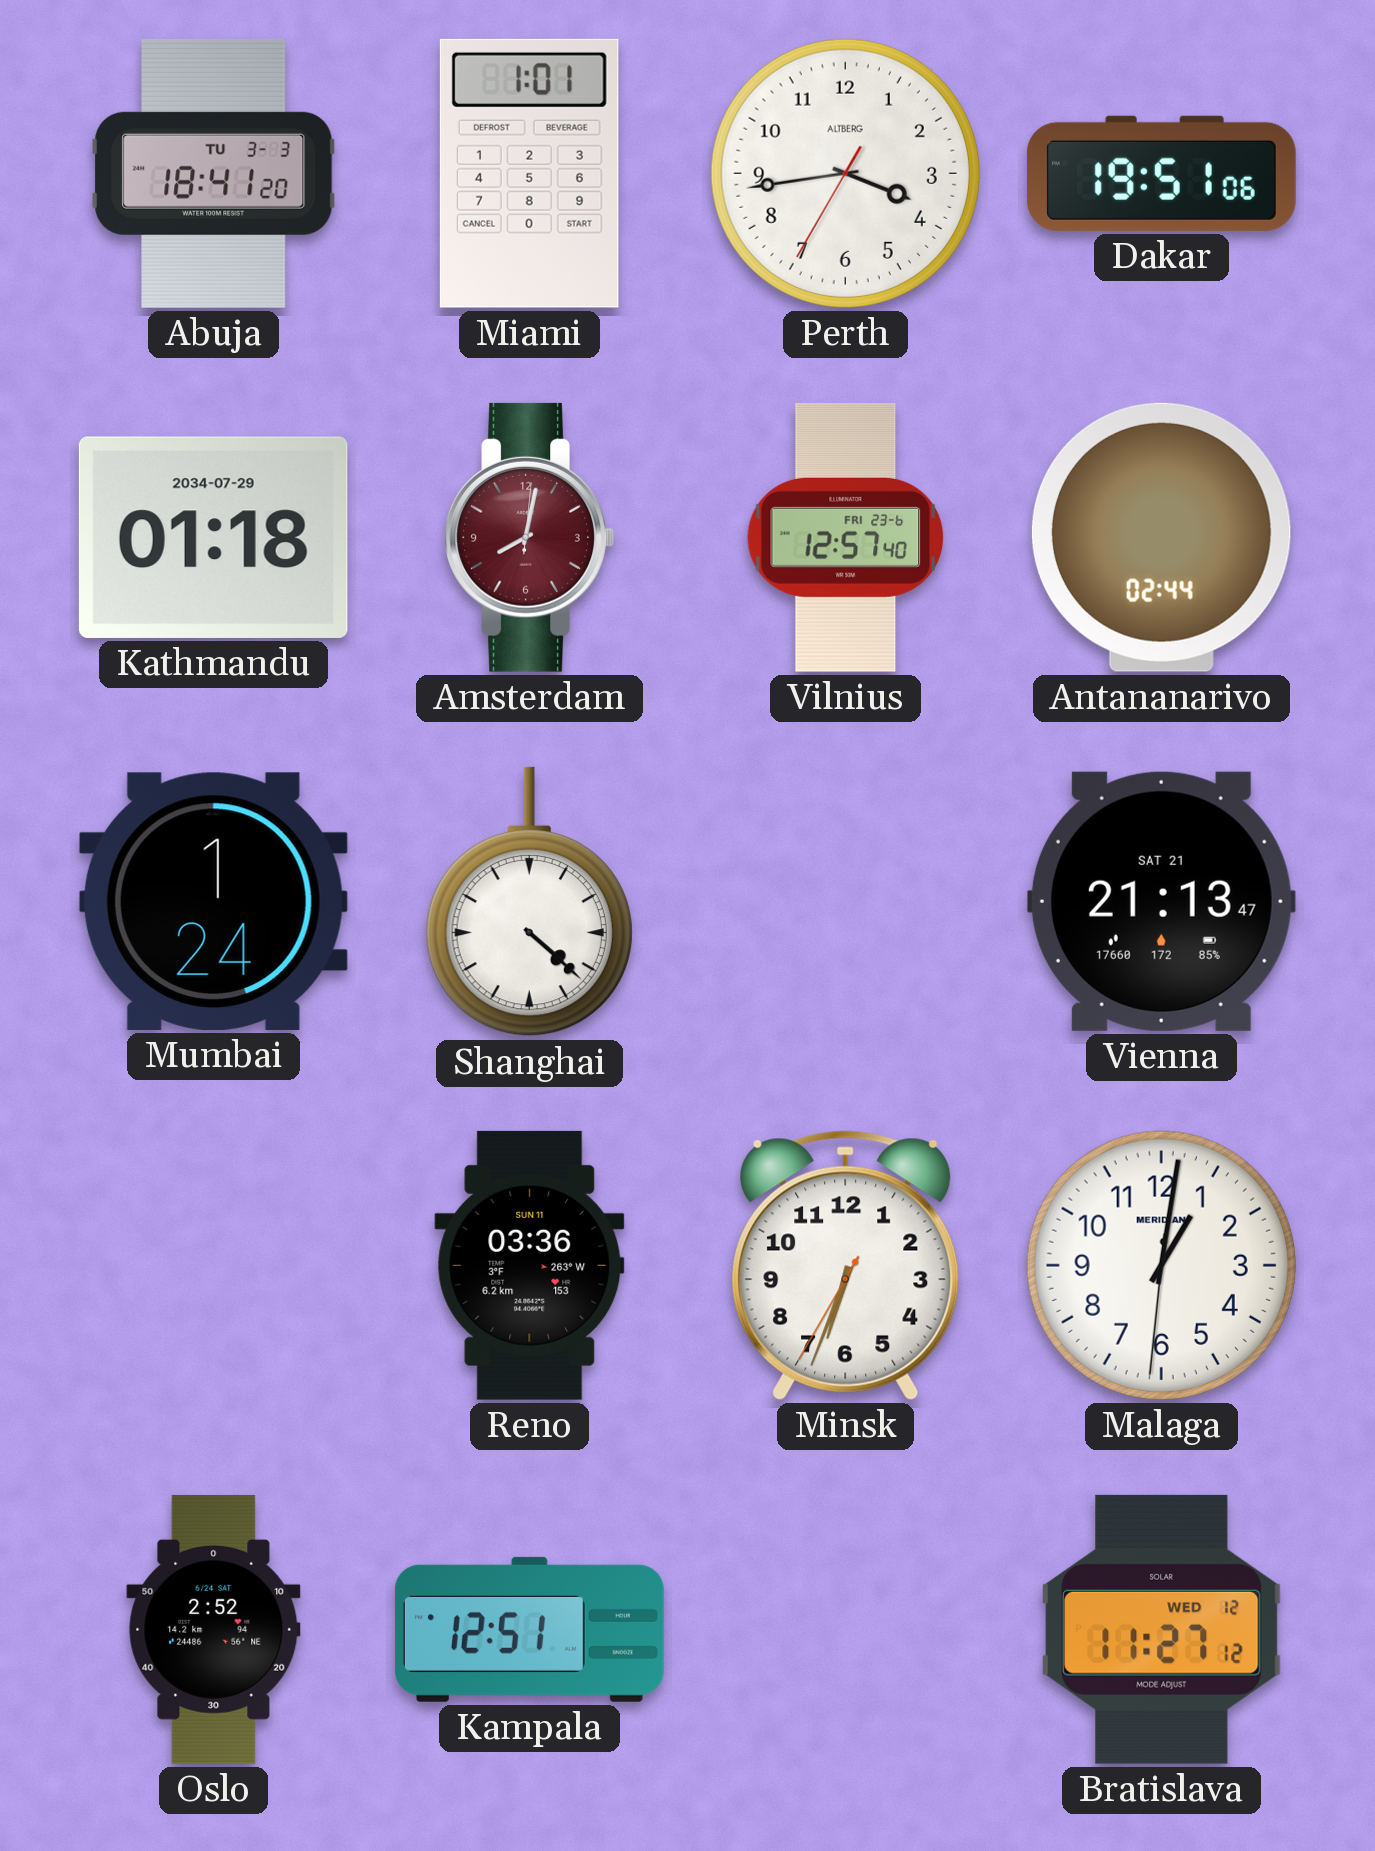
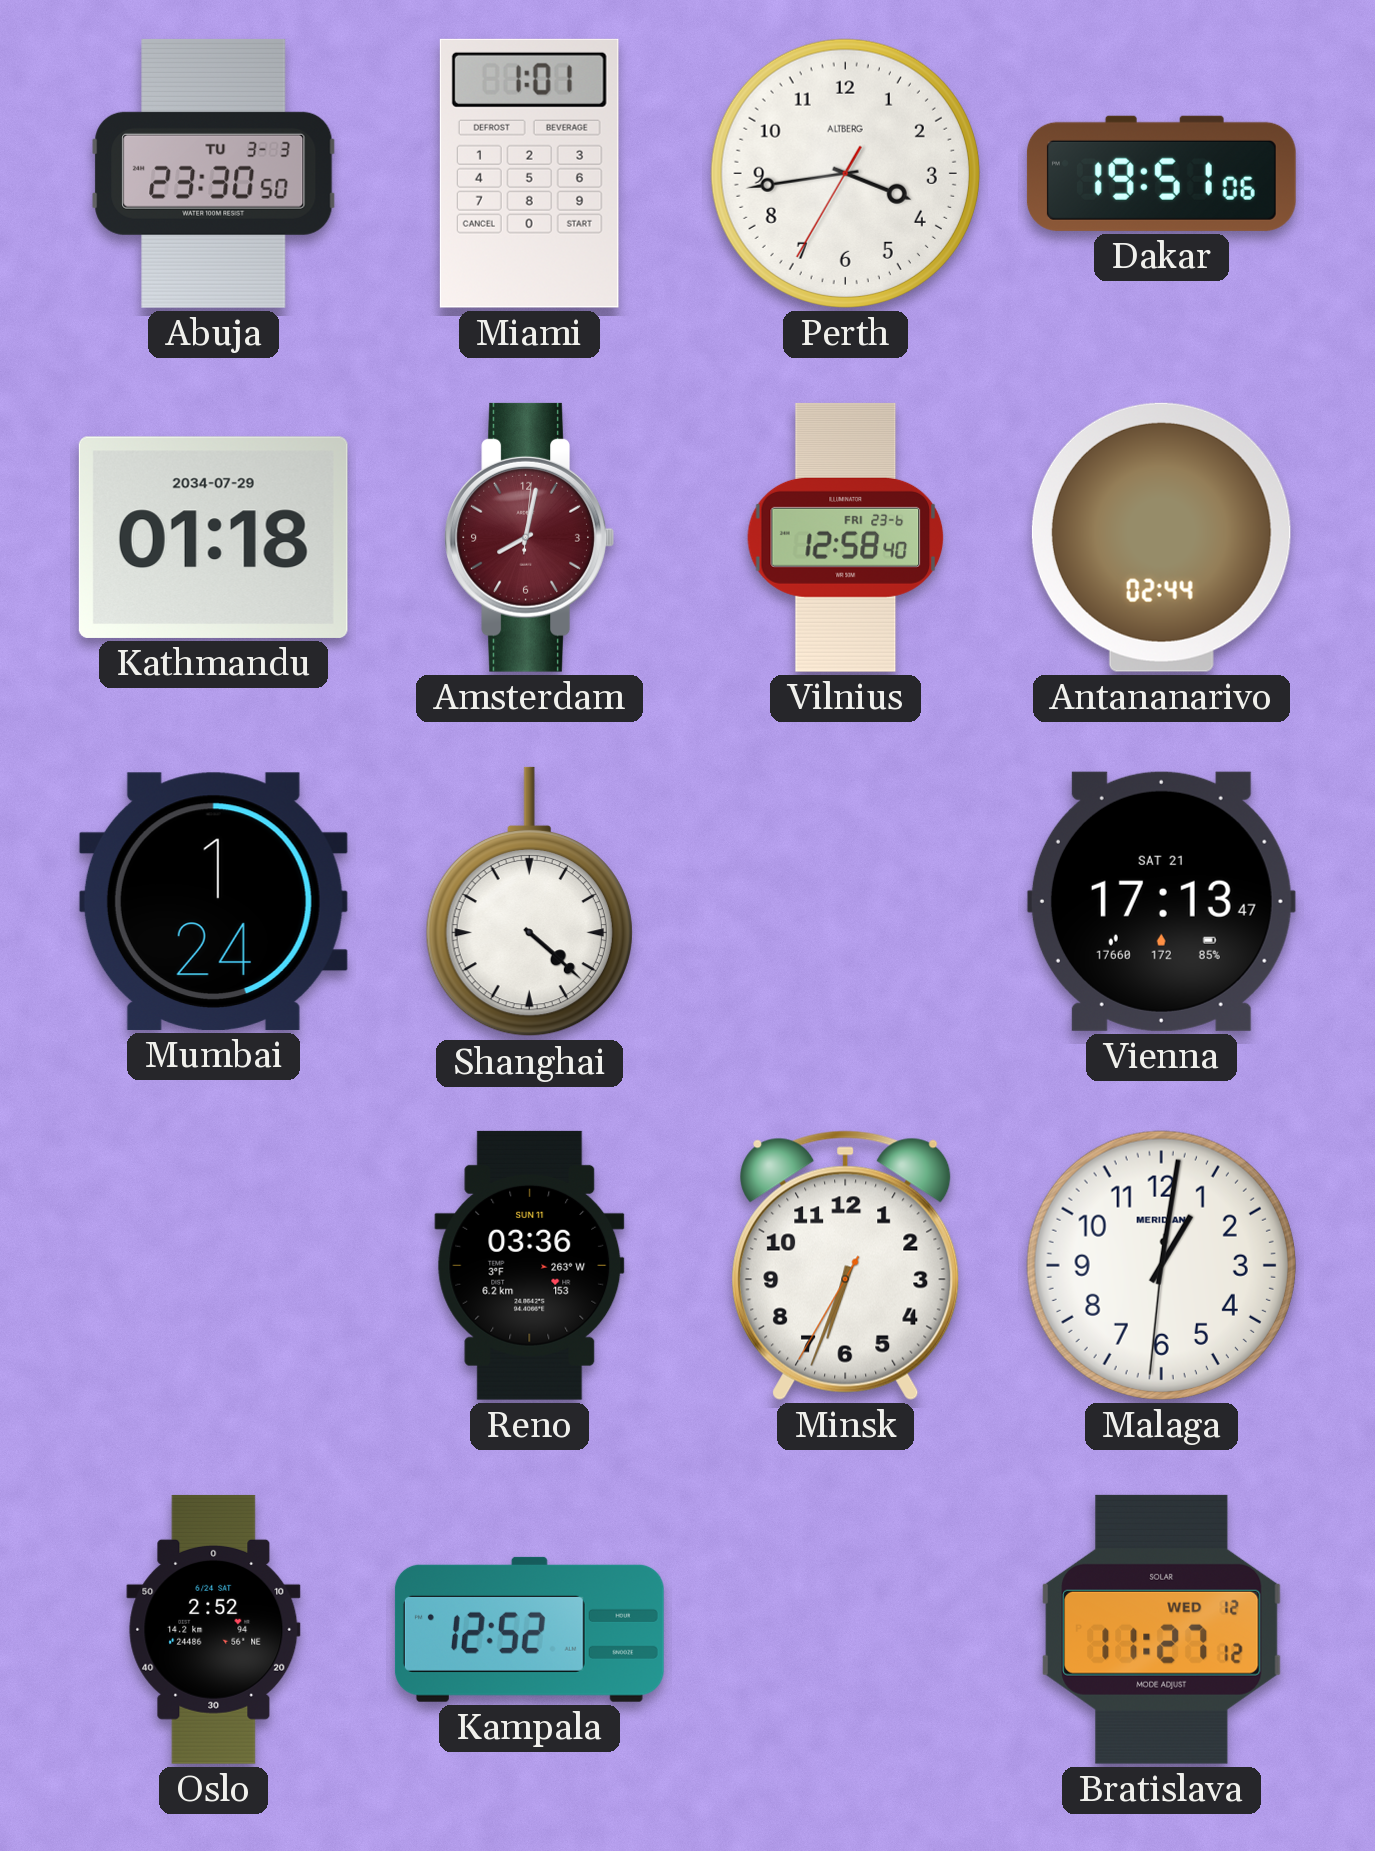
Abuja: 18:41 -> 23:30 (214, 173)
Vilnius: 12:57 -> 12:58 (846, 537)
Vienna: 21:13 -> 17:13 (1161, 901)
Kampala: 12:51 -> 12:52 (529, 1629)
